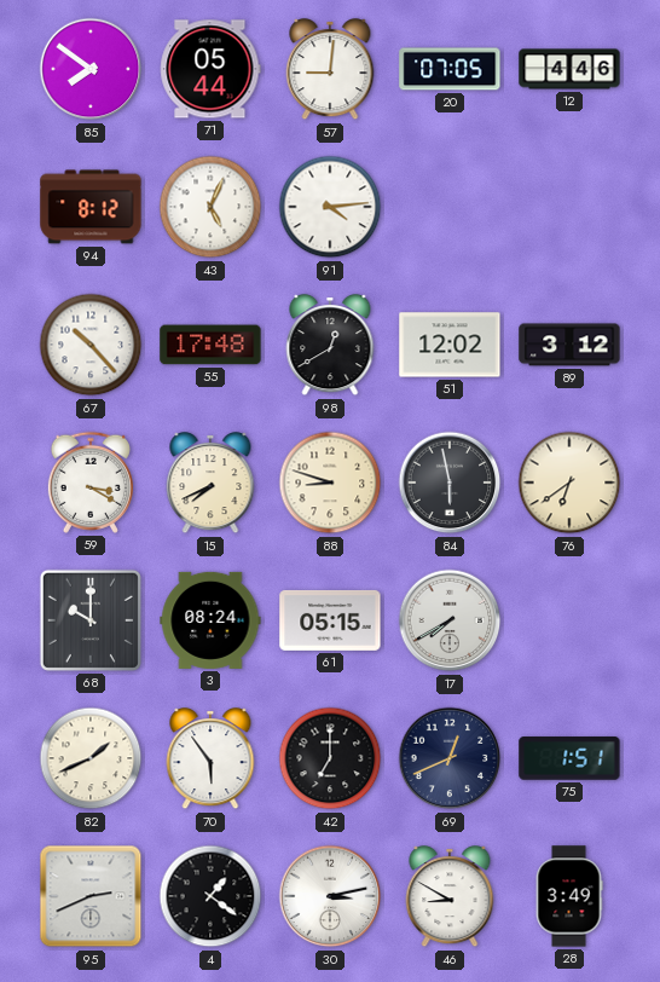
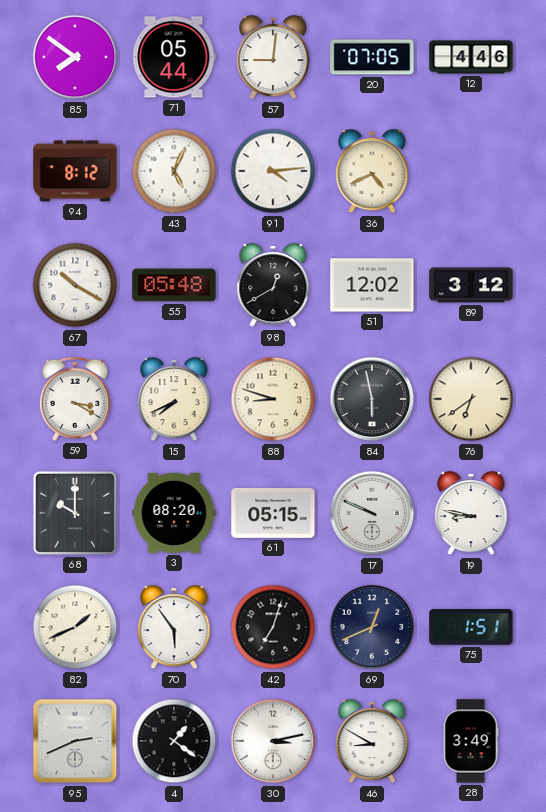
36: none -> 4:41 (372, 172)
67: 10:23 -> 10:20 (75, 285)
55: 17:48 -> 05:48 (174, 285)
3: 08:24 -> 08:20 (174, 513)
17: 7:40 -> 9:49 (372, 513)
19: none -> 8:47 (471, 514)
42: 7:00 -> 7:03 (273, 627)
